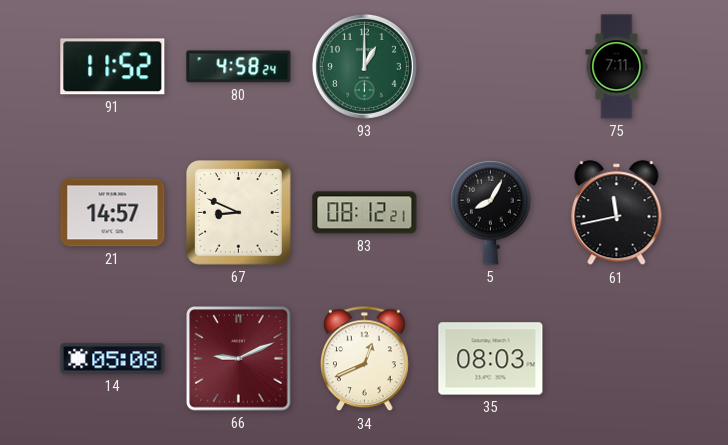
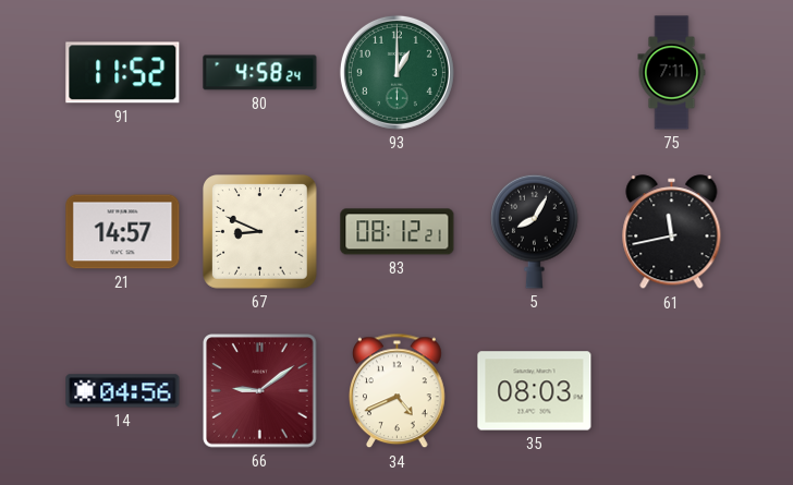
14: 05:08 -> 04:56 (123, 391)
66: 9:11 -> 9:09 (260, 391)
34: 12:41 -> 4:41 (398, 391)
